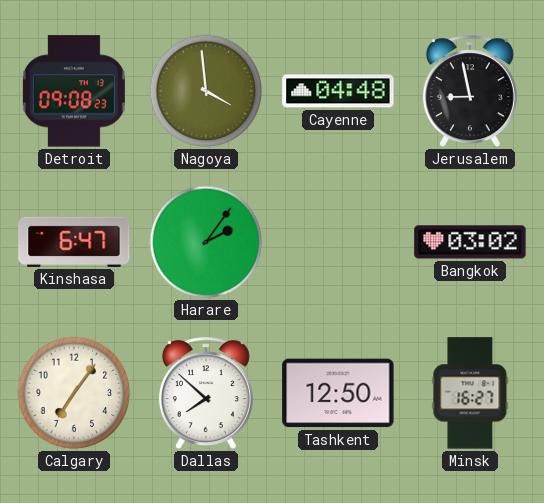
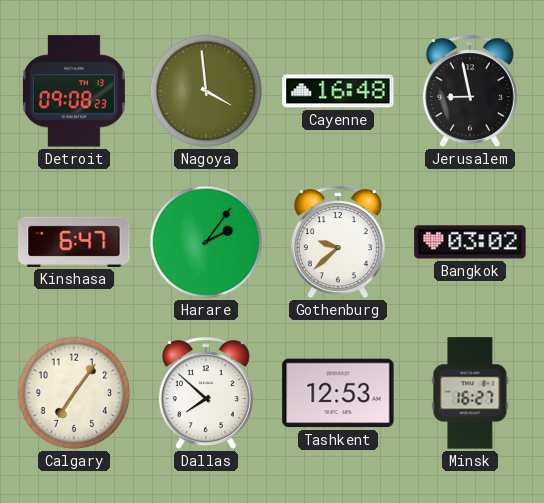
Cayenne: 04:48 -> 16:48 (338, 91)
Gothenburg: none -> 9:38 (338, 243)
Tashkent: 12:50 -> 12:53 (338, 393)
